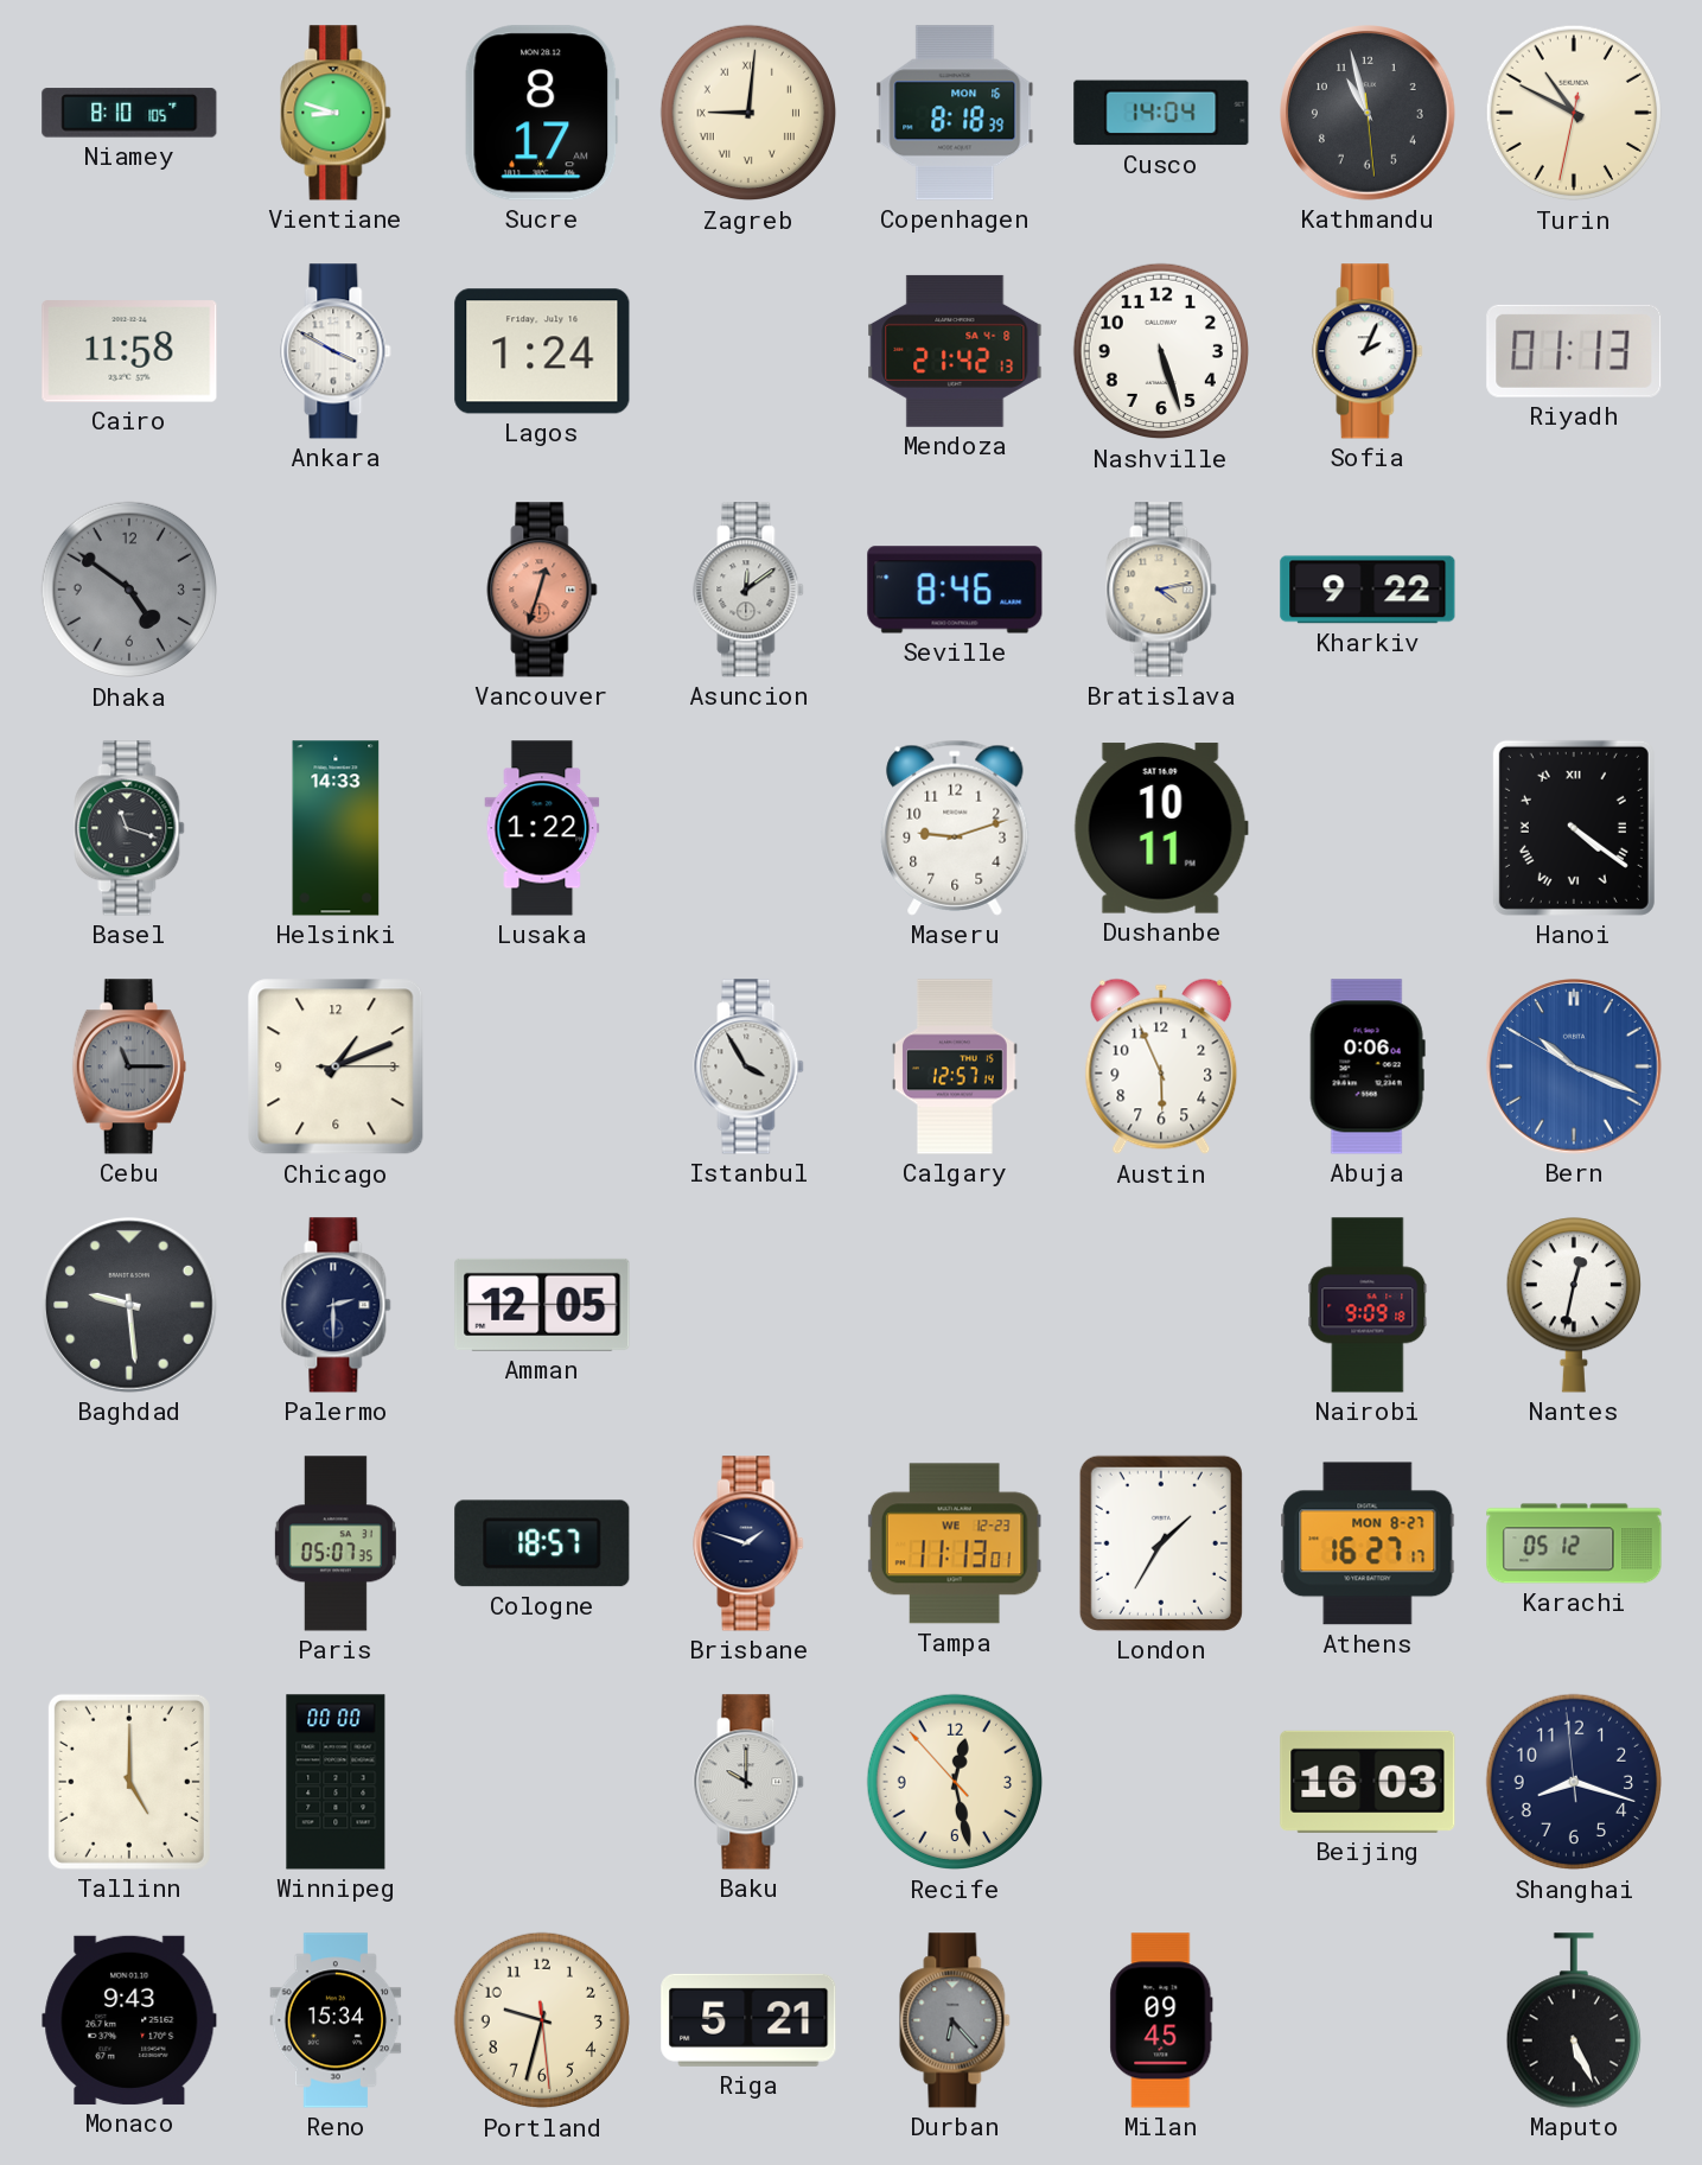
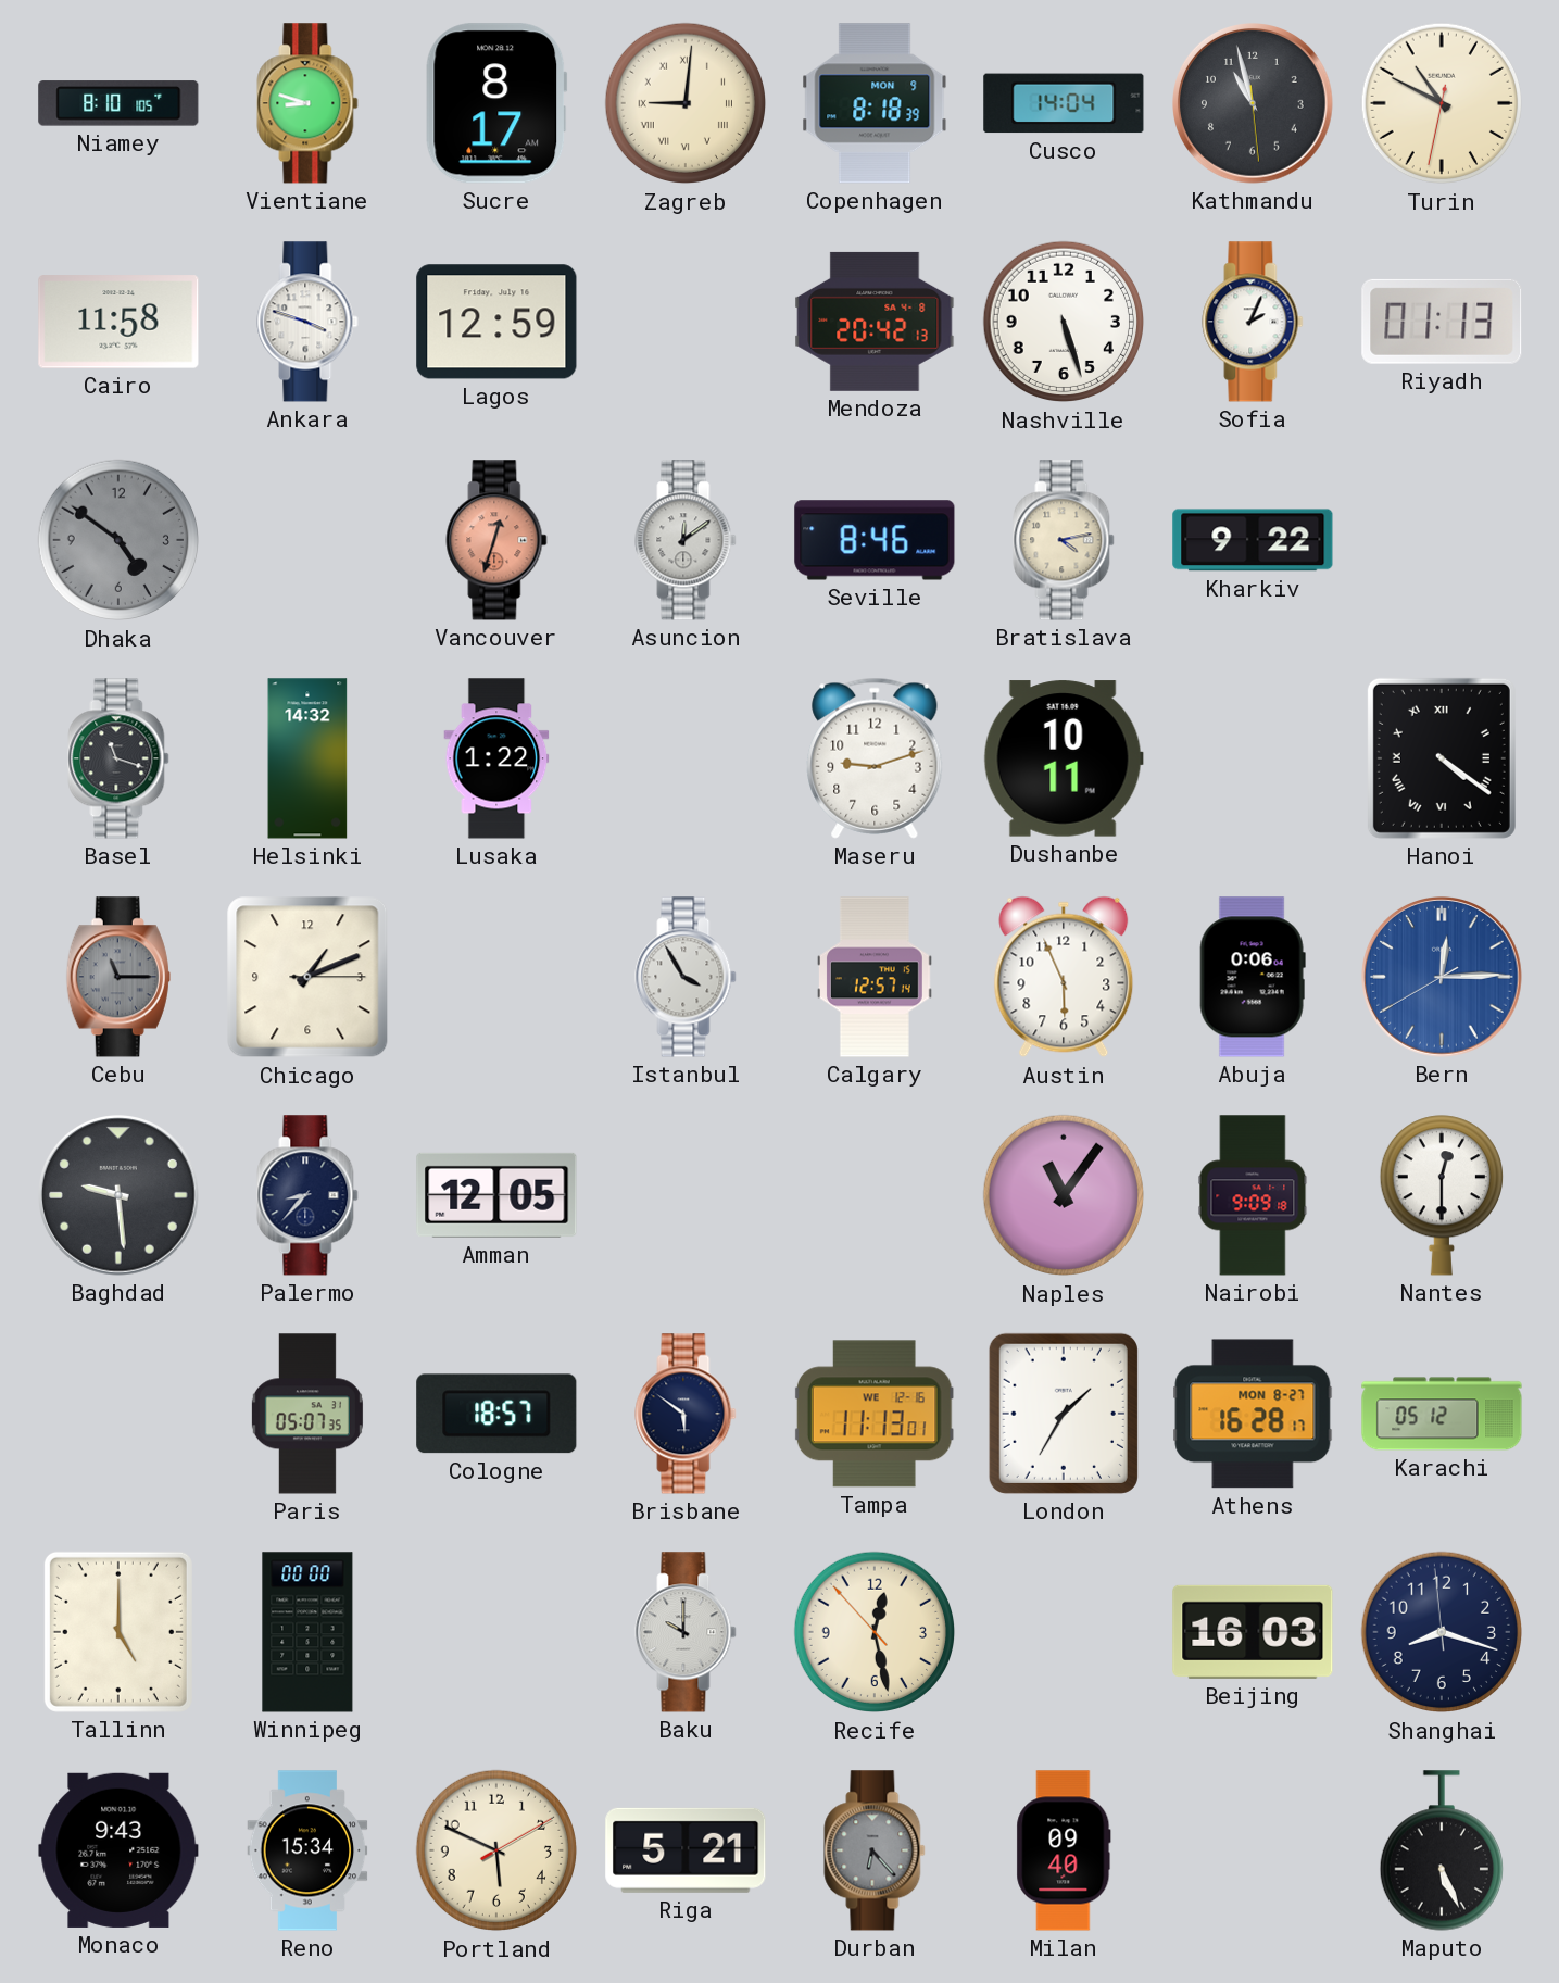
Copenhagen date: MON 16 -> MON 9 (875, 103)
Ankara: 3:50 -> 3:48 (307, 322)
Lagos: 1:24 -> 12:59 (496, 322)
Mendoza: 21:42 -> 20:42 (875, 322)
Helsinki: 14:33 -> 14:32 (307, 758)
Bern: 10:18 -> 12:14 (1443, 978)
Palermo: 2:30 -> 8:37 (307, 1195)
Naples: none -> 11:06 (1064, 1195)
Nantes: 12:32 -> 12:30 (1442, 1195)
Brisbane: 1:48 -> 5:51 (686, 1414)
Tampa date: WE 12-23 -> WE 12-16 (875, 1414)
Athens: 16:27 -> 16:28 (1253, 1414)
Portland: 9:32 -> 5:49 (496, 1850)
Milan: 09:45 -> 09:40 (1064, 1850)
